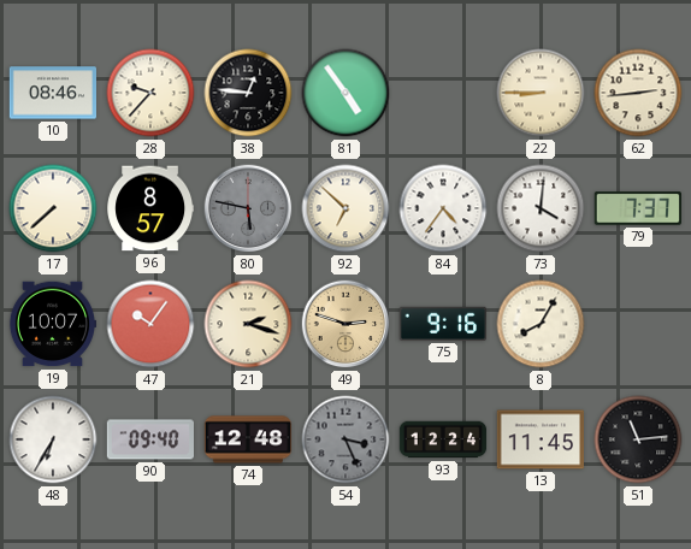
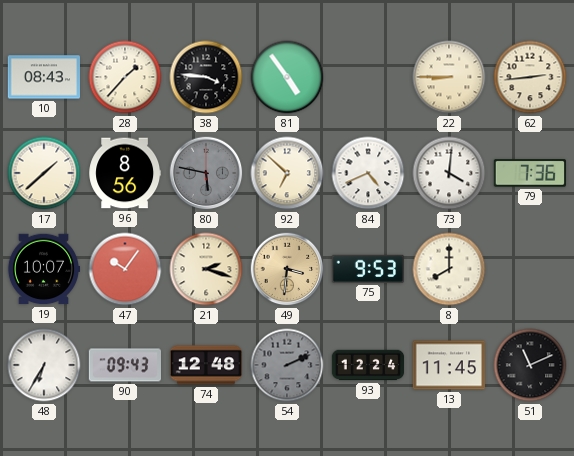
10: 08:46 -> 08:43 (44, 77)
28: 9:37 -> 1:37 (125, 77)
38: 12:46 -> 3:46 (206, 77)
17: 7:38 -> 1:38 (44, 173)
96: 8:57 -> 8:56 (125, 173)
84: 4:36 -> 4:41 (368, 173)
79: 7:37 -> 7:36 (529, 173)
49: 2:48 -> 3:31 (287, 269)
75: 9:16 -> 9:53 (368, 269)
8: 8:05 -> 8:00 (449, 269)
90: 09:40 -> 09:43 (124, 365)
54: 3:26 -> 2:11 (287, 365)
51: 11:14 -> 11:11 (530, 365)
